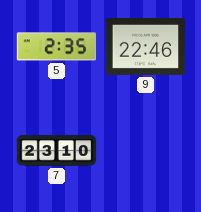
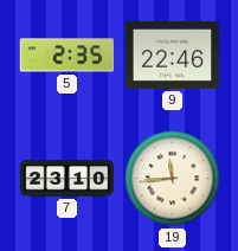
19: none -> 11:44 (173, 179)
